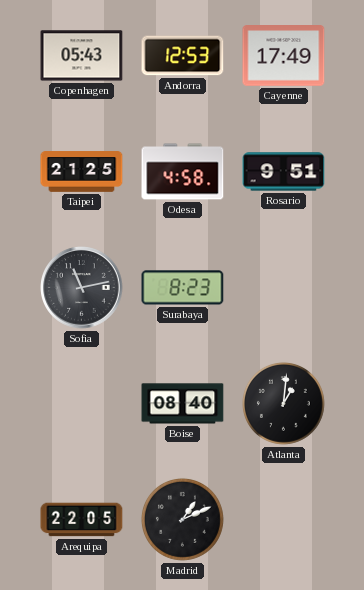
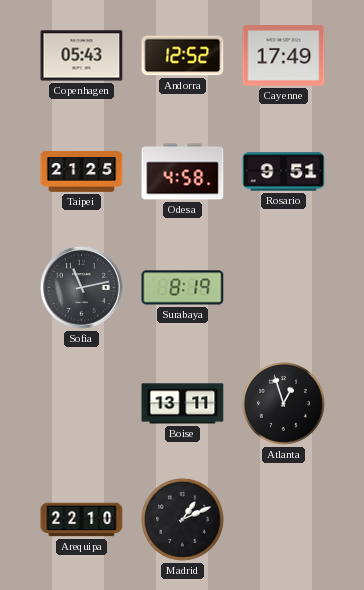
Andorra: 12:53 -> 12:52 (183, 56)
Surabaya: 8:23 -> 8:19 (183, 288)
Boise: 08:40 -> 13:11 (183, 404)
Atlanta: 1:01 -> 12:57 (283, 403)
Arequipa: 22:05 -> 22:10 (82, 520)
